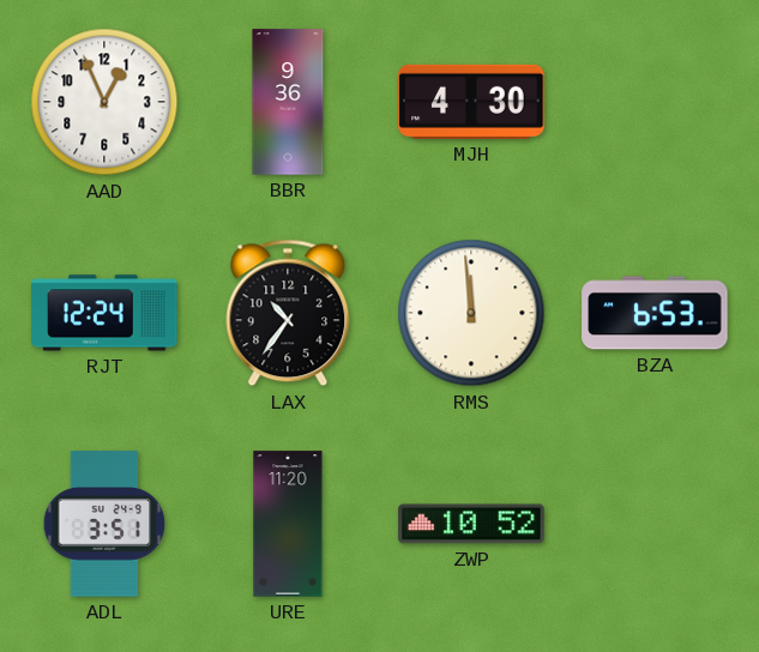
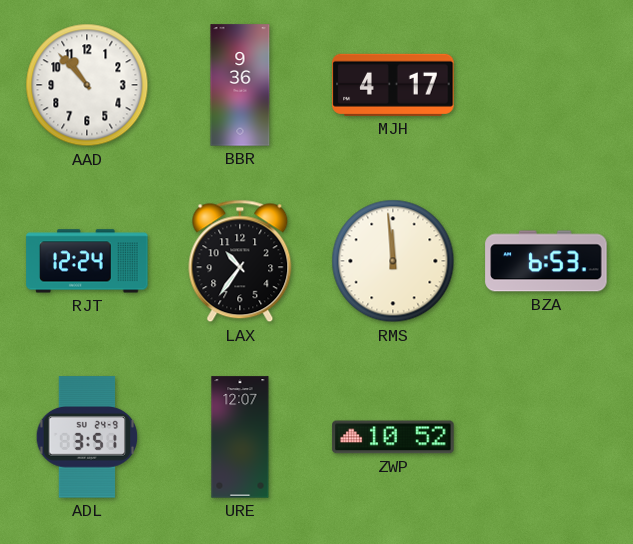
AAD: 12:56 -> 10:53 (87, 85)
MJH: 4:30 -> 4:17 (393, 85)
URE: 11:20 -> 12:07 (240, 437)
